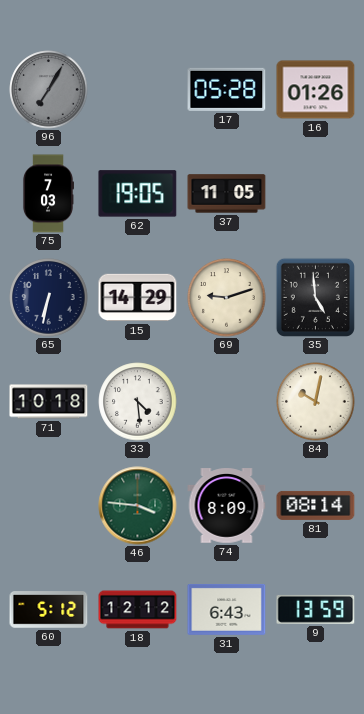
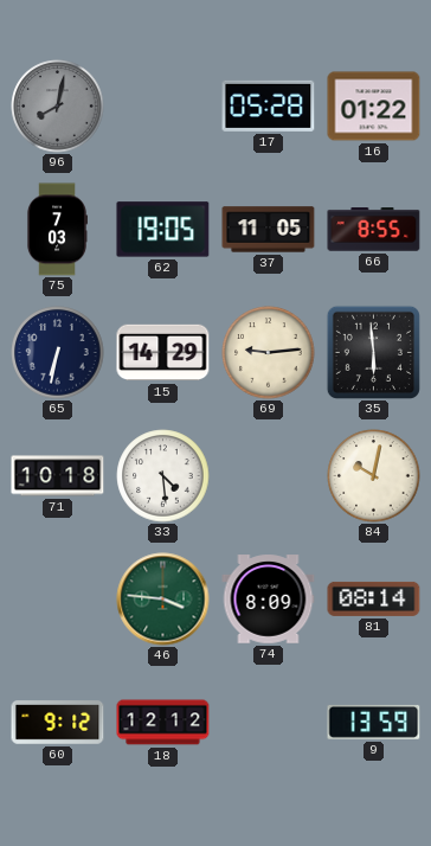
96: 7:05 -> 8:02 (58, 107)
16: 01:26 -> 01:22 (374, 107)
66: none -> 8:55 (374, 230)
69: 9:12 -> 9:14 (269, 353)
35: 4:59 -> 5:59 (373, 352)
60: 5:12 -> 9:12 (58, 723)
31: 6:43 -> none (227, 609)
